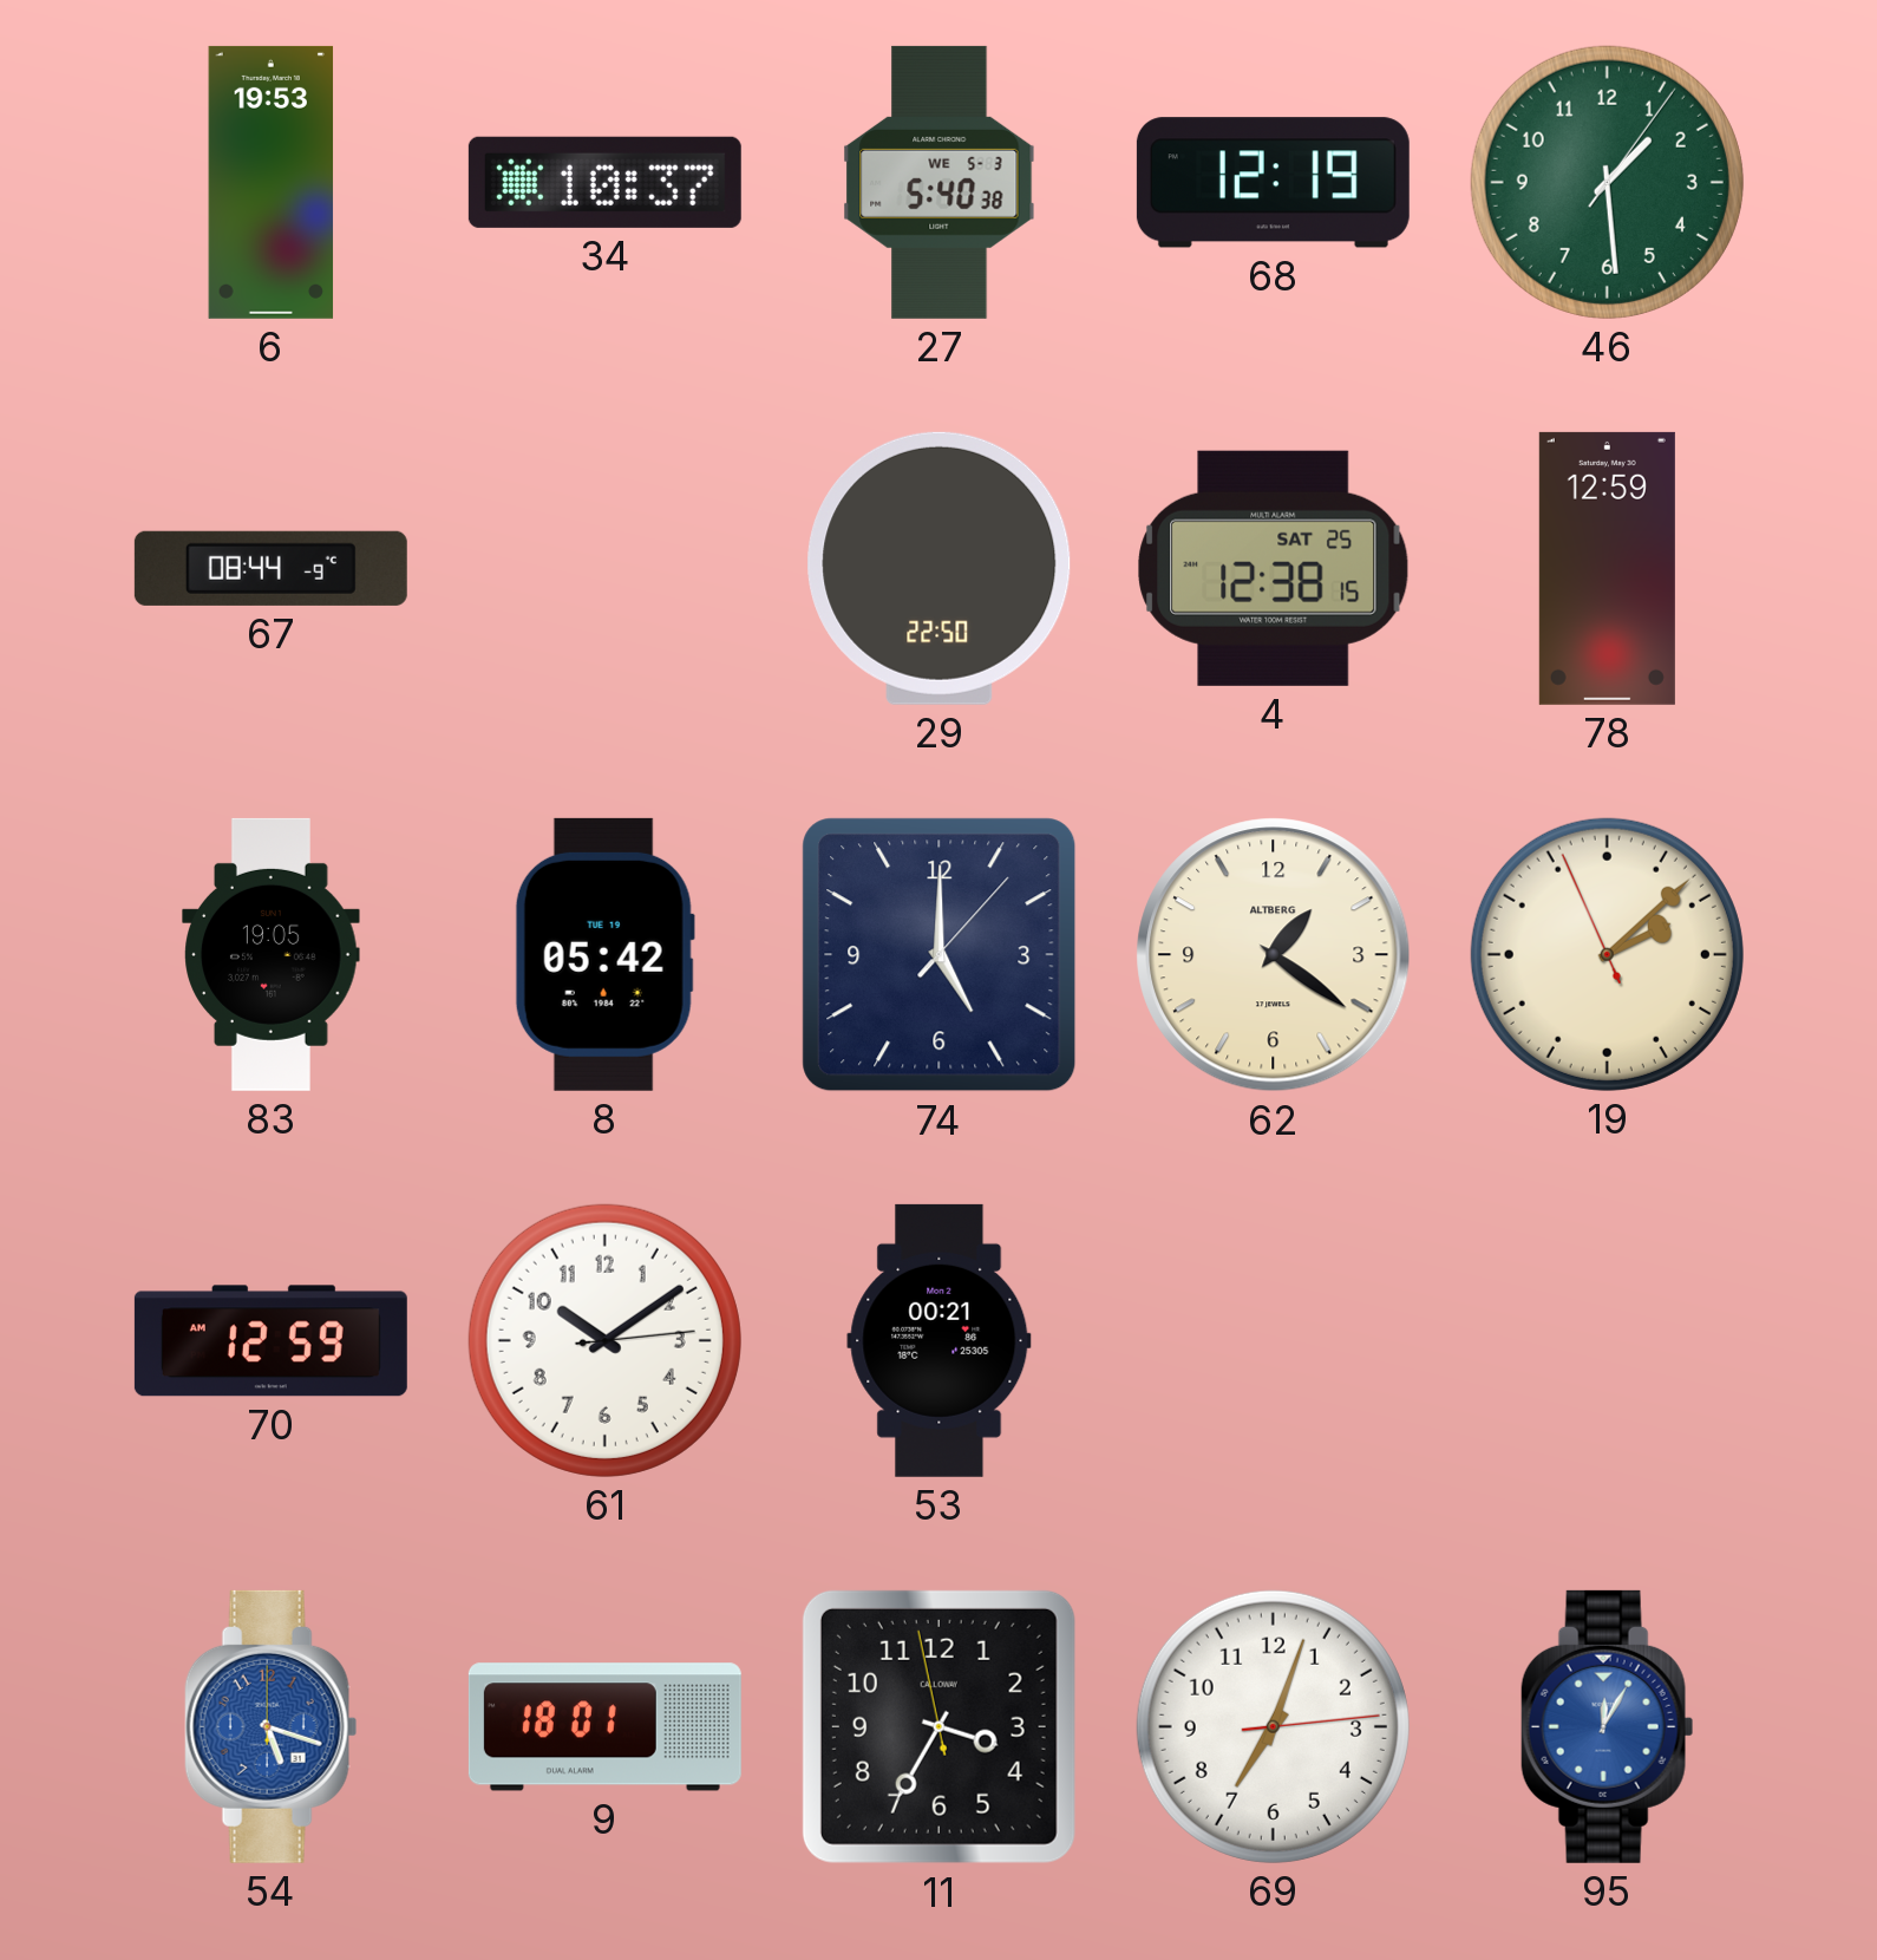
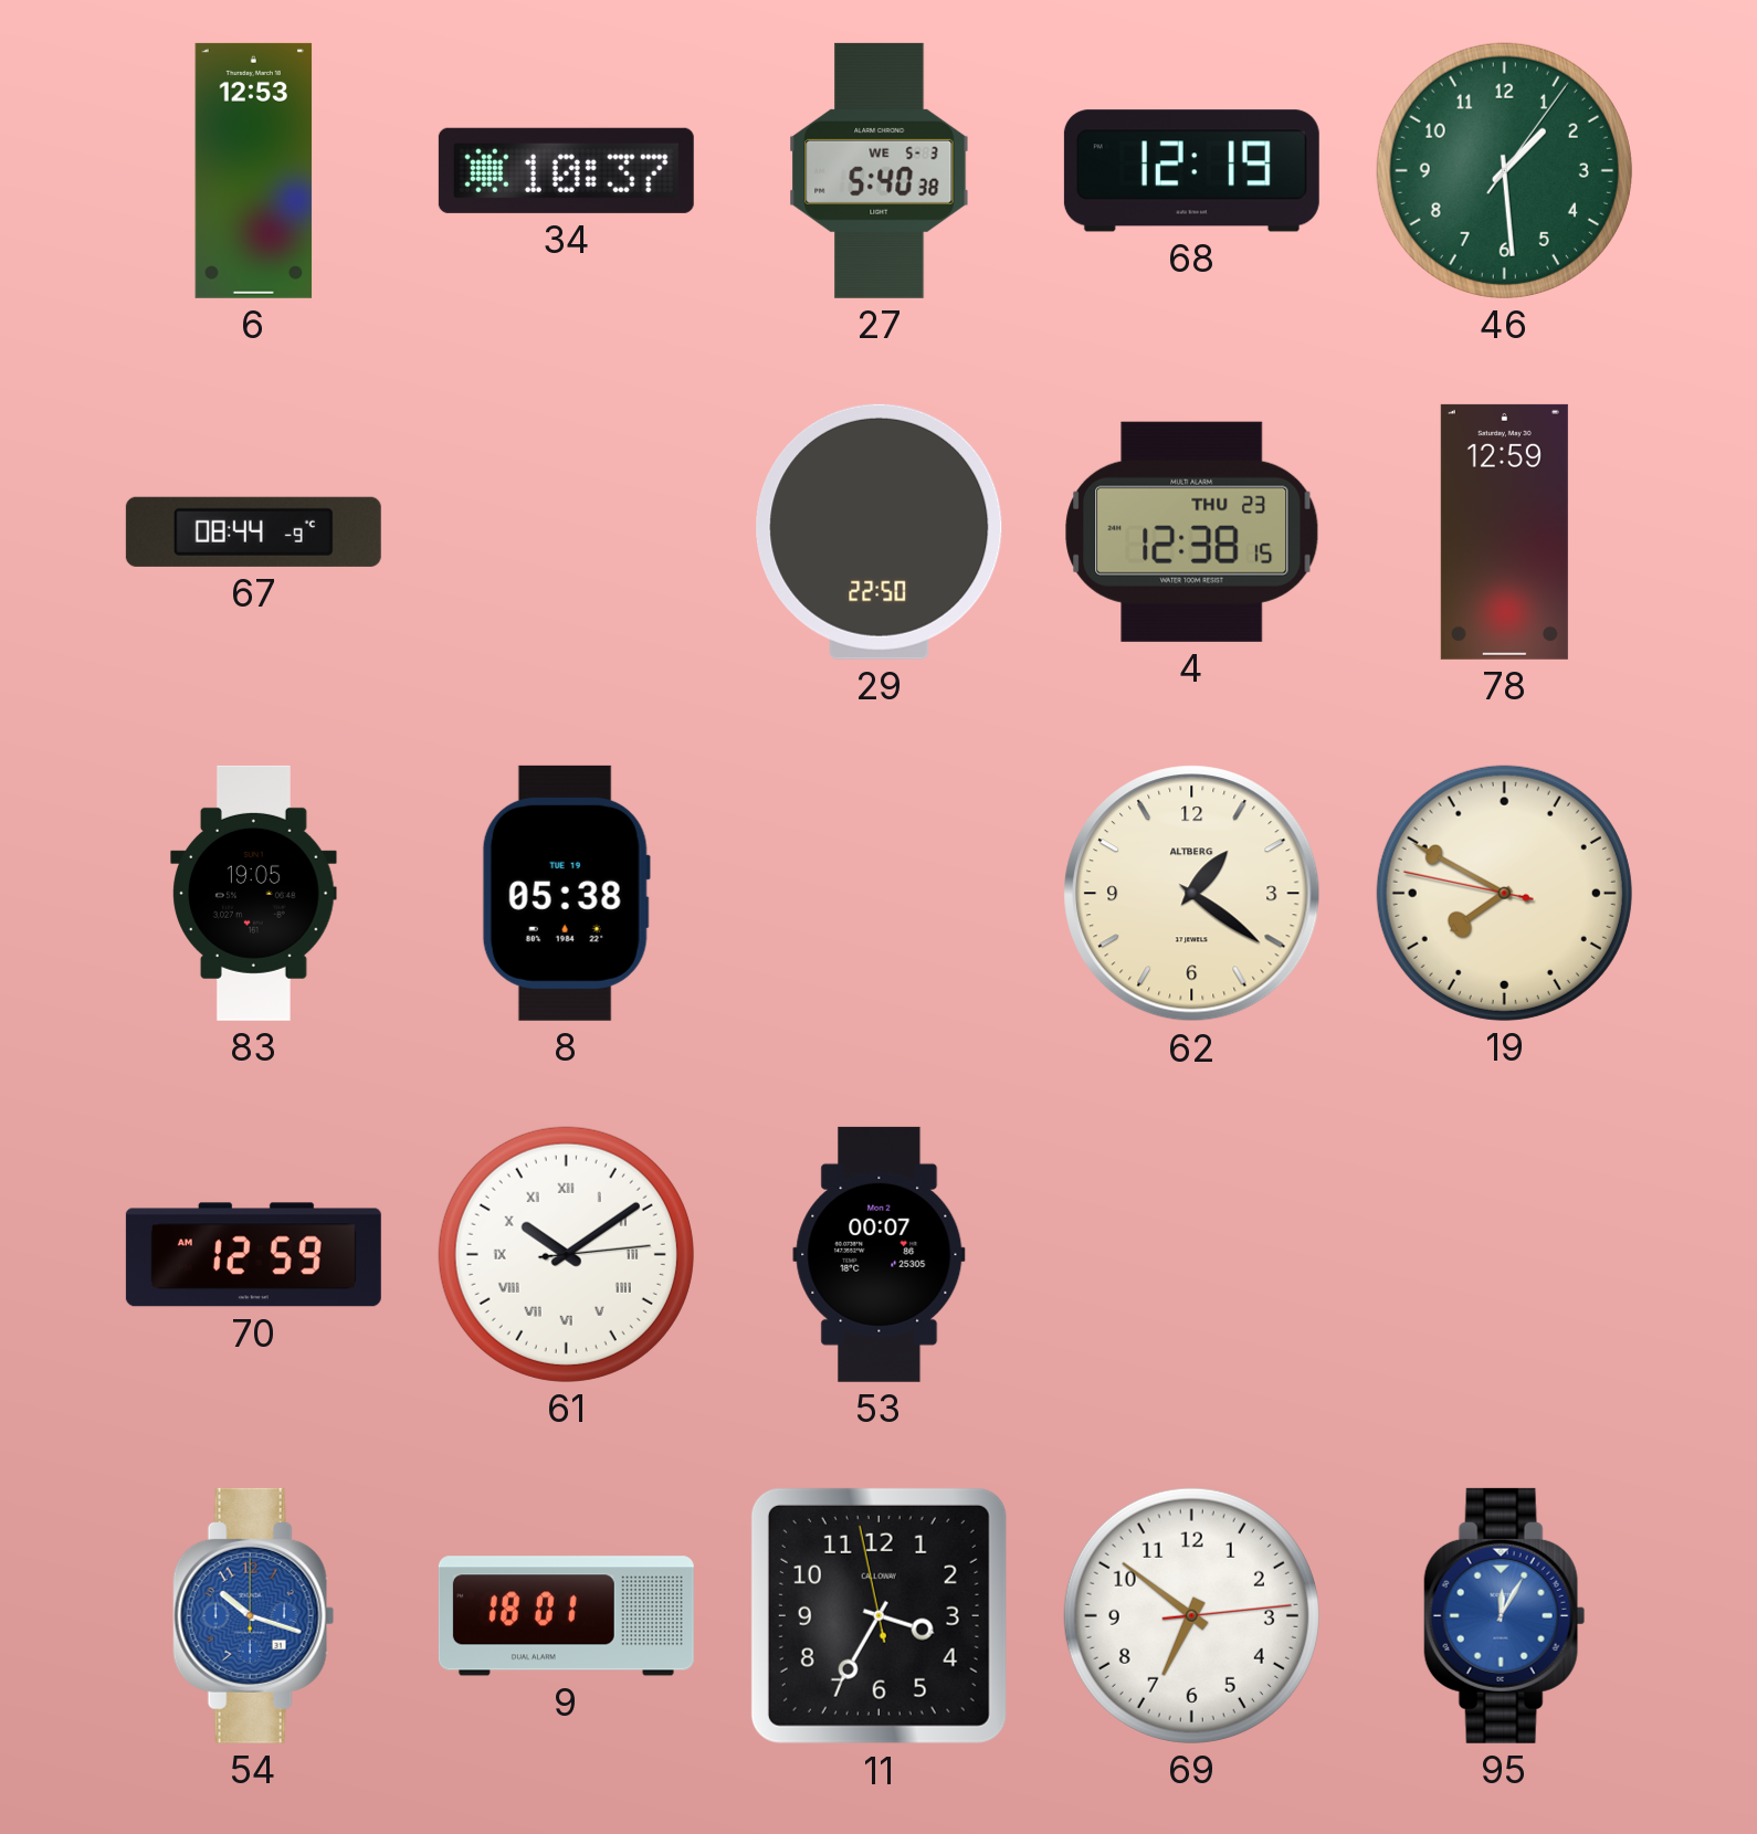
6: 19:53 -> 12:53 (254, 170)
4 date: SAT 25 -> THU 23 (1192, 531)
8: 05:42 -> 05:38 (566, 893)
74: 5:00 -> none (940, 955)
19: 2:07 -> 7:49 (1504, 893)
61 numerals: Arabic -> Roman (566, 1254)
53: 00:21 -> 00:07 (880, 1254)
54: 5:18 -> 10:18 (254, 1615)
69: 7:03 -> 6:51 (1191, 1615)
